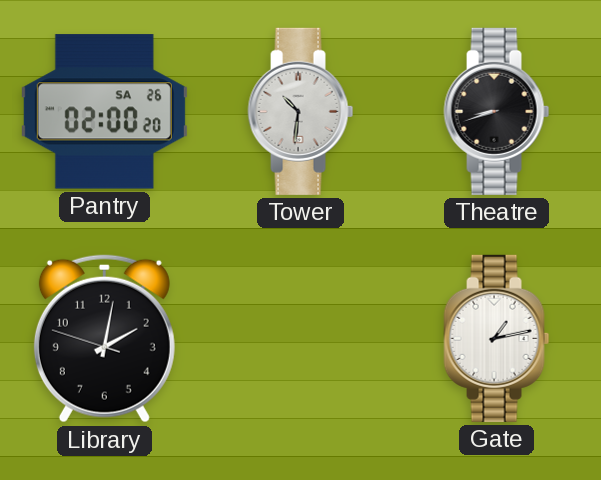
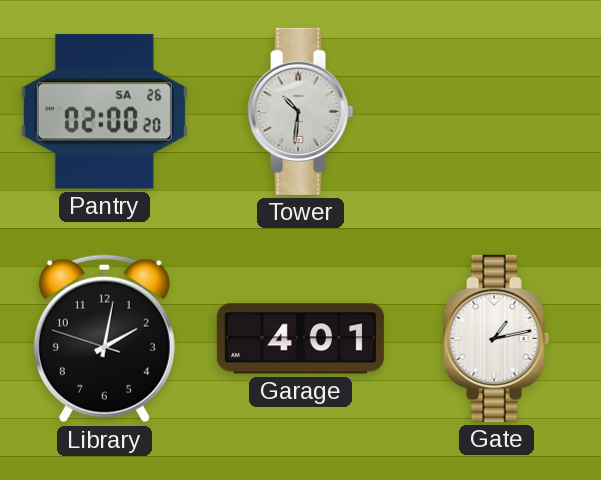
Theatre: 8:42 -> none (497, 111)
Garage: none -> 4:01 (300, 339)
